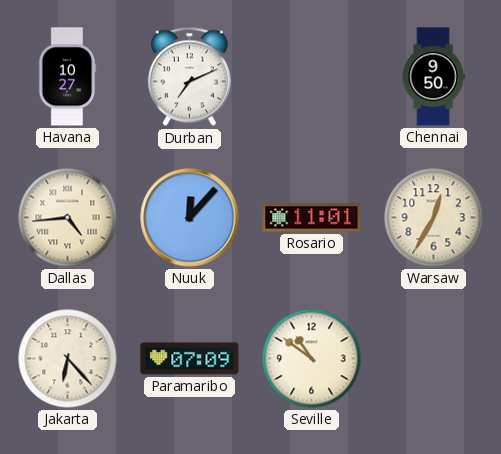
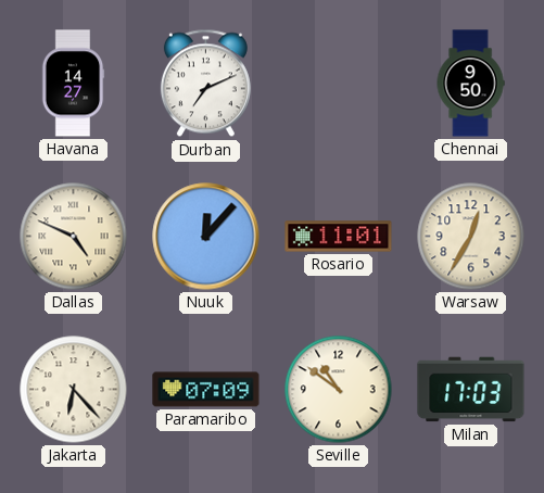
Havana: 10:27 -> 14:27 (73, 84)
Dallas: 4:44 -> 4:49 (74, 237)
Milan: none -> 17:03 (471, 390)
